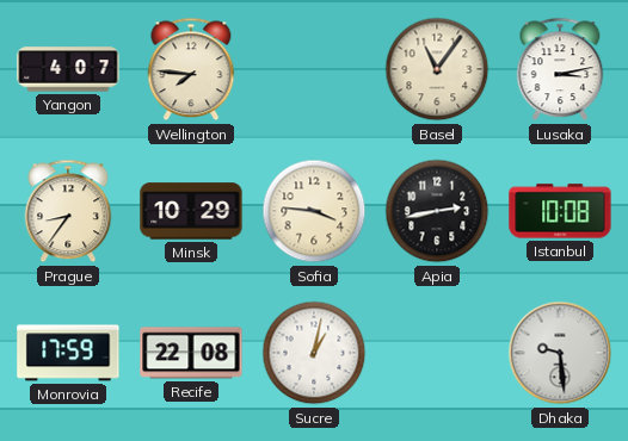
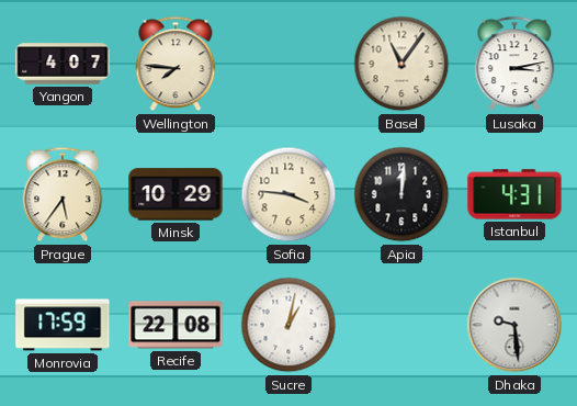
Prague: 8:36 -> 5:36 (63, 194)
Apia: 2:43 -> 12:01 (401, 194)
Istanbul: 10:08 -> 4:31 (514, 194)
